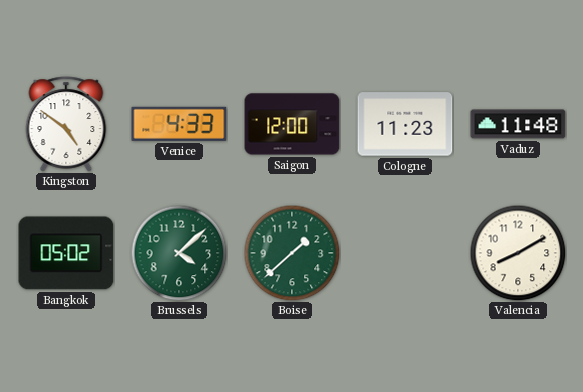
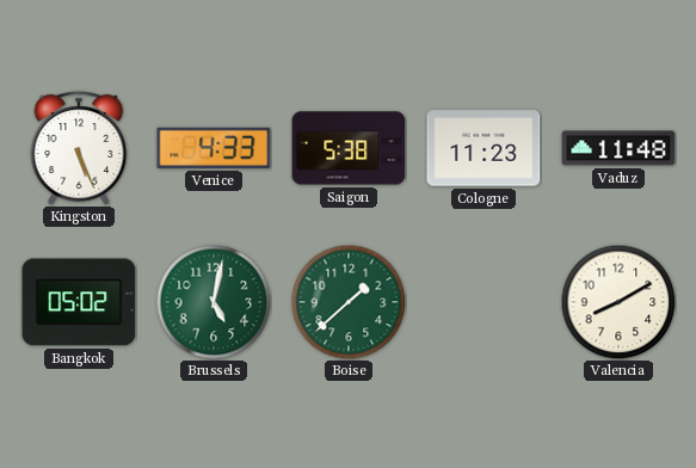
Kingston: 4:51 -> 5:26 (79, 148)
Saigon: 12:00 -> 5:38 (349, 148)
Brussels: 4:08 -> 5:02 (214, 302)
